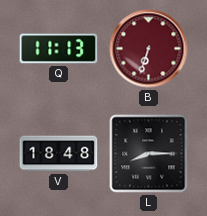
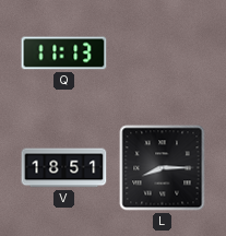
B: 6:33 -> none (149, 49)
V: 18:48 -> 18:51 (64, 168)
